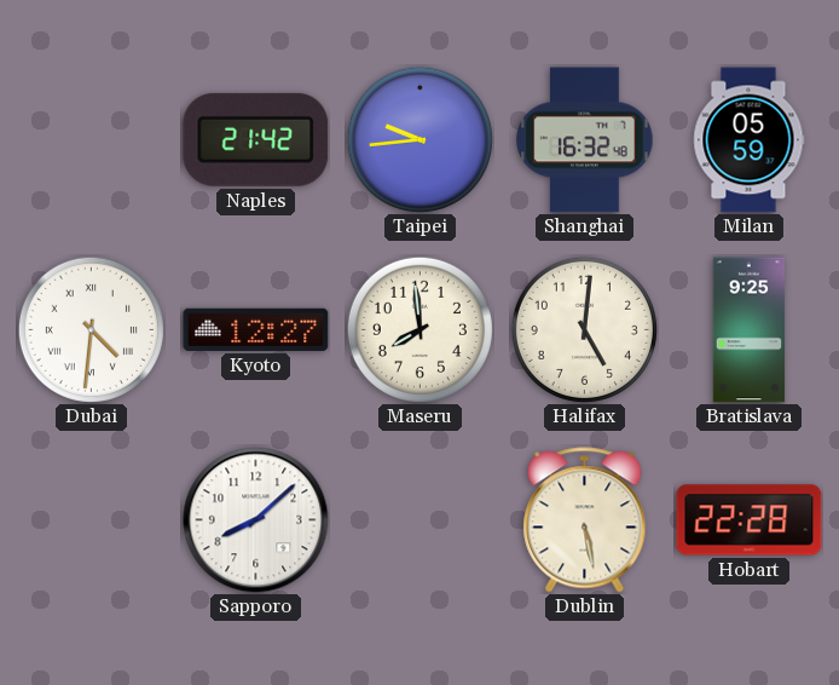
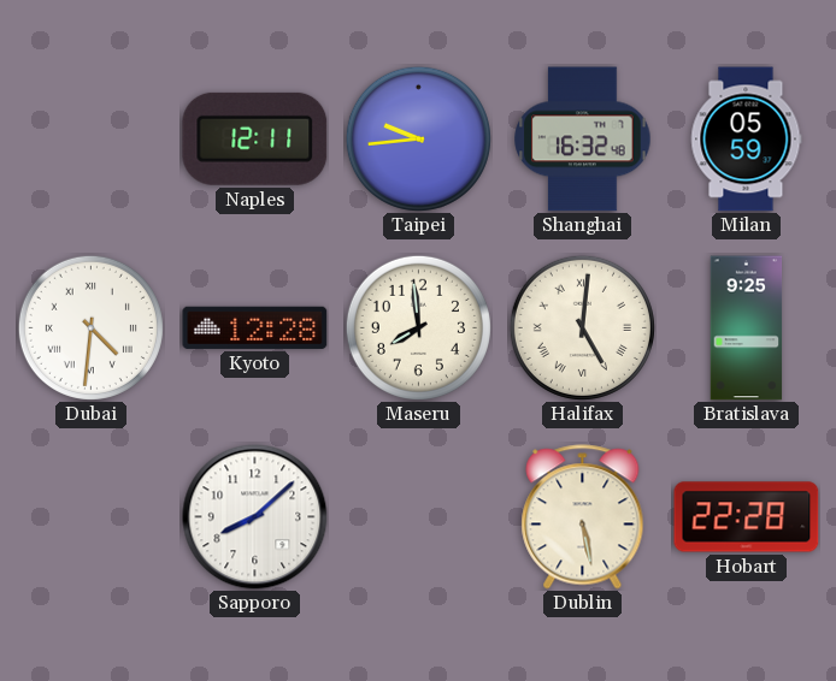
Naples: 21:42 -> 12:11 (255, 138)
Kyoto: 12:27 -> 12:28 (255, 327)
Halifax numerals: Arabic -> Roman (582, 327)
